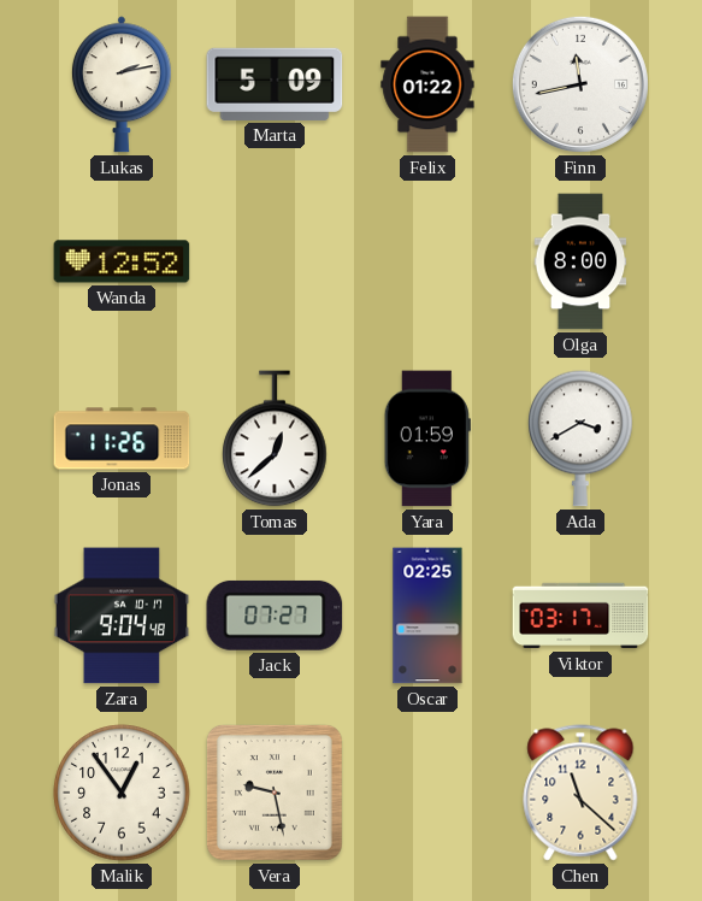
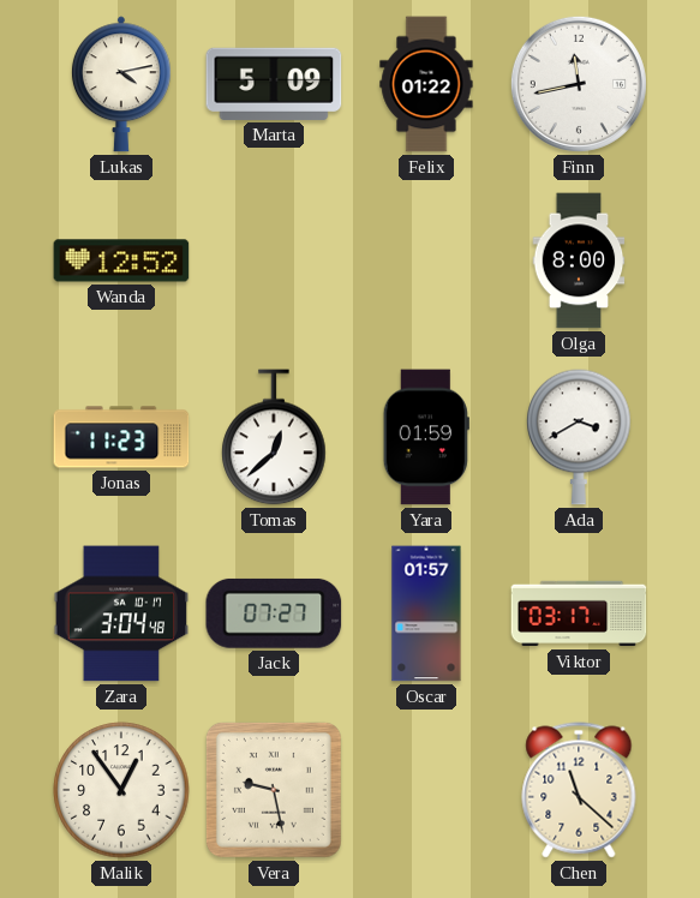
Lukas: 2:13 -> 4:13 (121, 84)
Jonas: 11:26 -> 11:23 (121, 437)
Zara: 9:04 -> 3:04 (121, 613)
Oscar: 02:25 -> 01:57 (426, 613)
